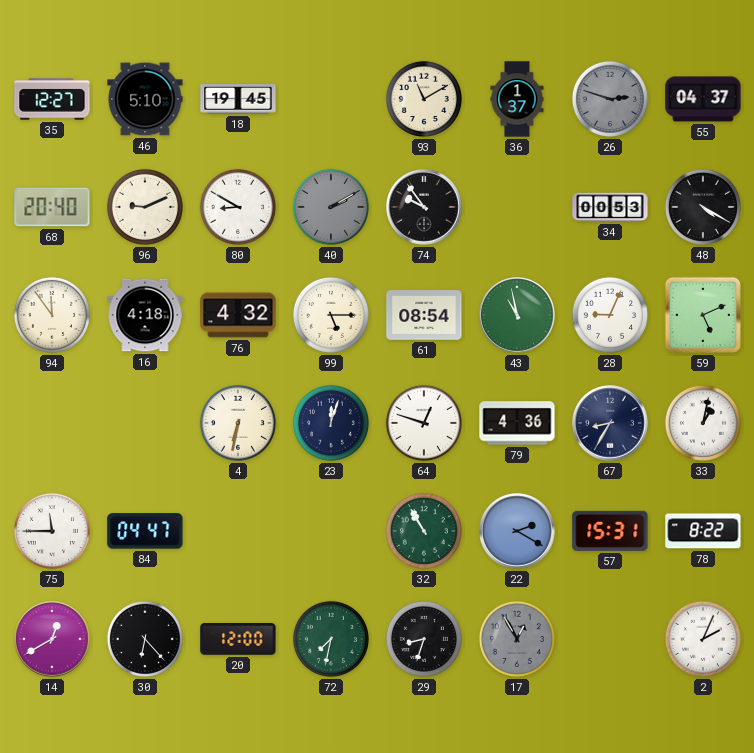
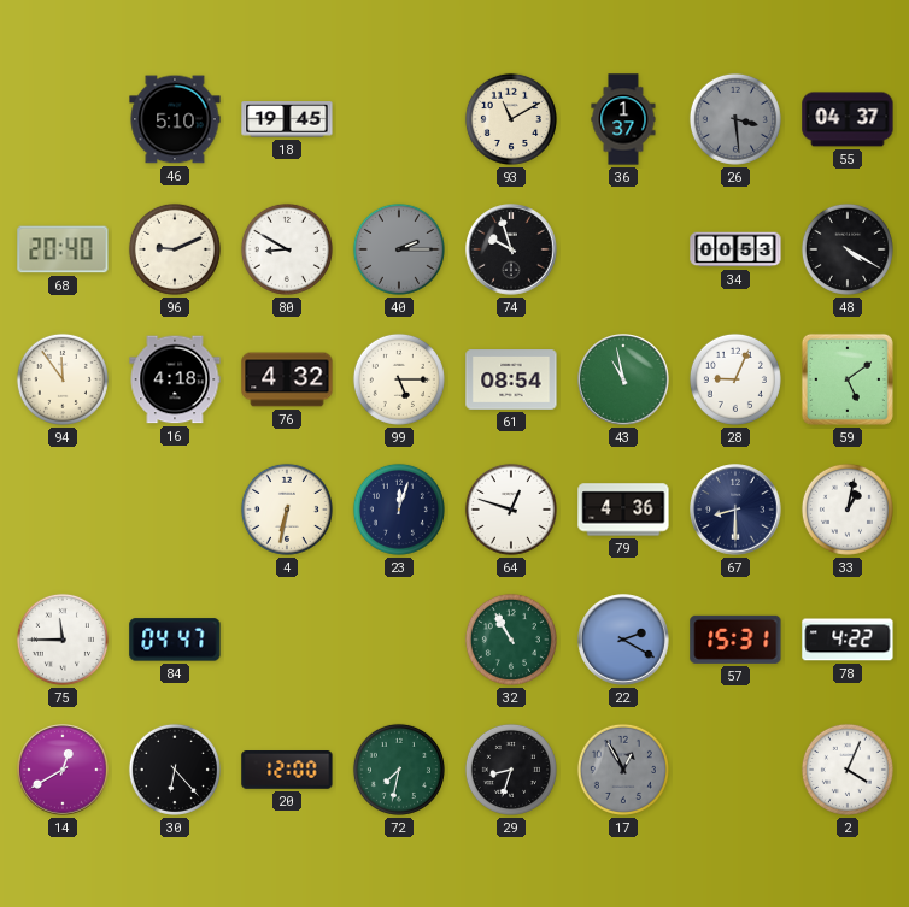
35: 12:27 -> none (52, 99)
26: 2:48 -> 3:29 (735, 119)
40: 2:10 -> 2:15 (399, 249)
74: 9:54 -> 9:57 (511, 249)
59: 5:11 -> 5:09 (848, 379)
67: 8:35 -> 8:30 (735, 510)
78: 8:22 -> 4:22 (848, 640)
2: 2:04 -> 4:04 (848, 770)
